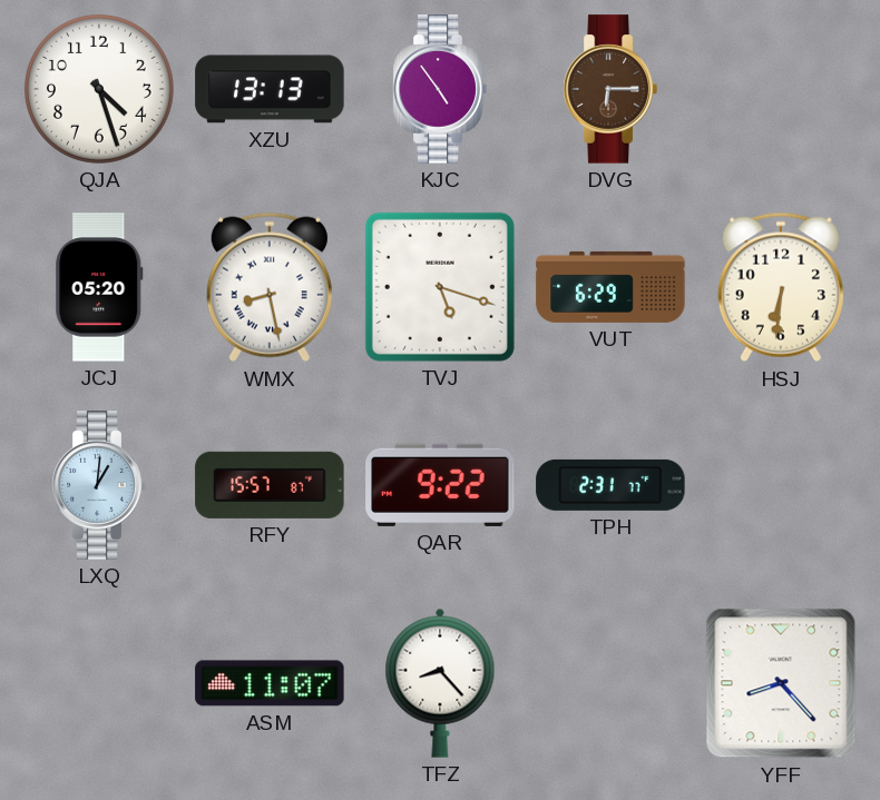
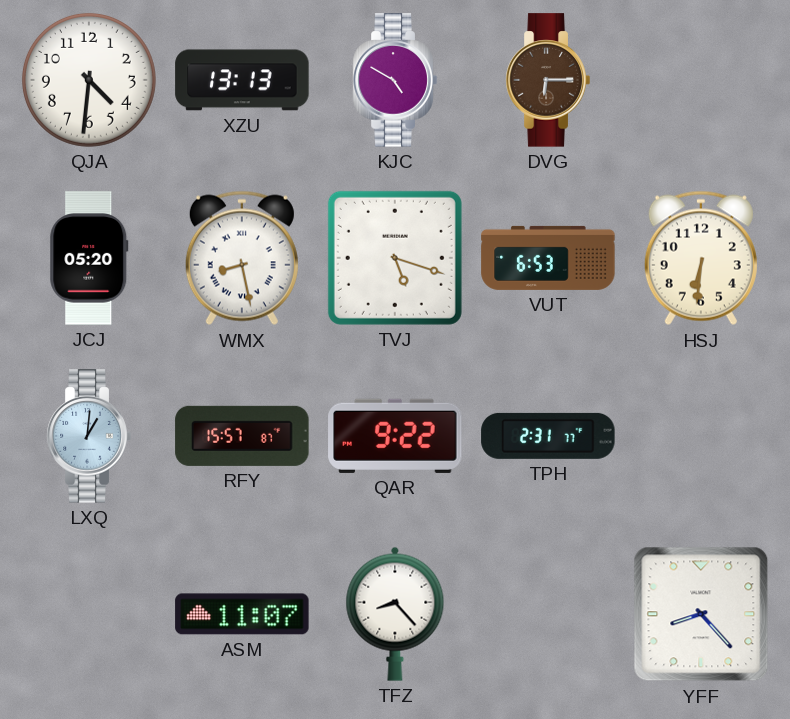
QJA: 4:27 -> 4:31 (89, 80)
KJC: 4:54 -> 4:50 (395, 80)
VUT: 6:29 -> 6:53 (548, 258)
